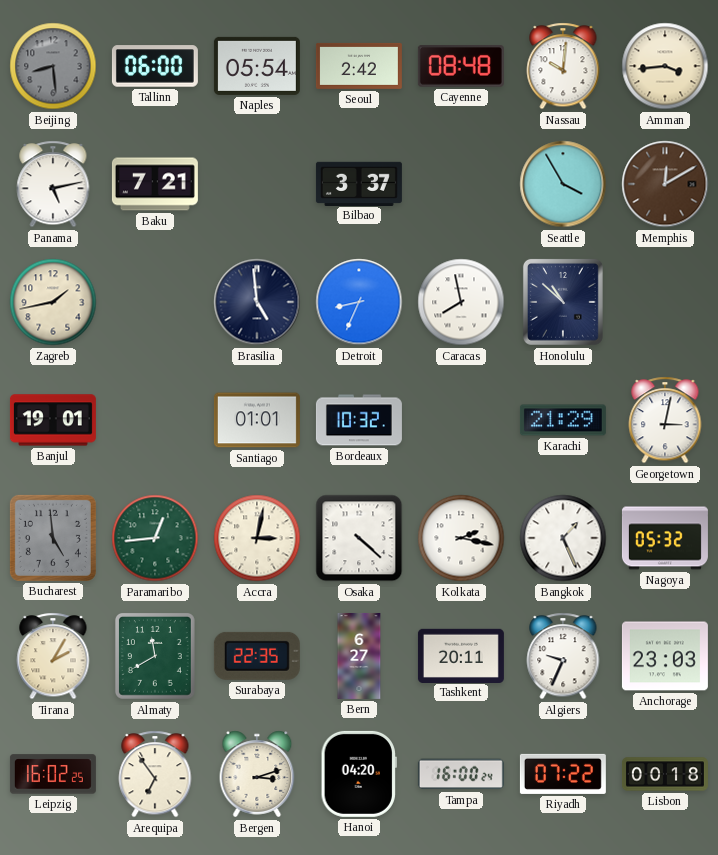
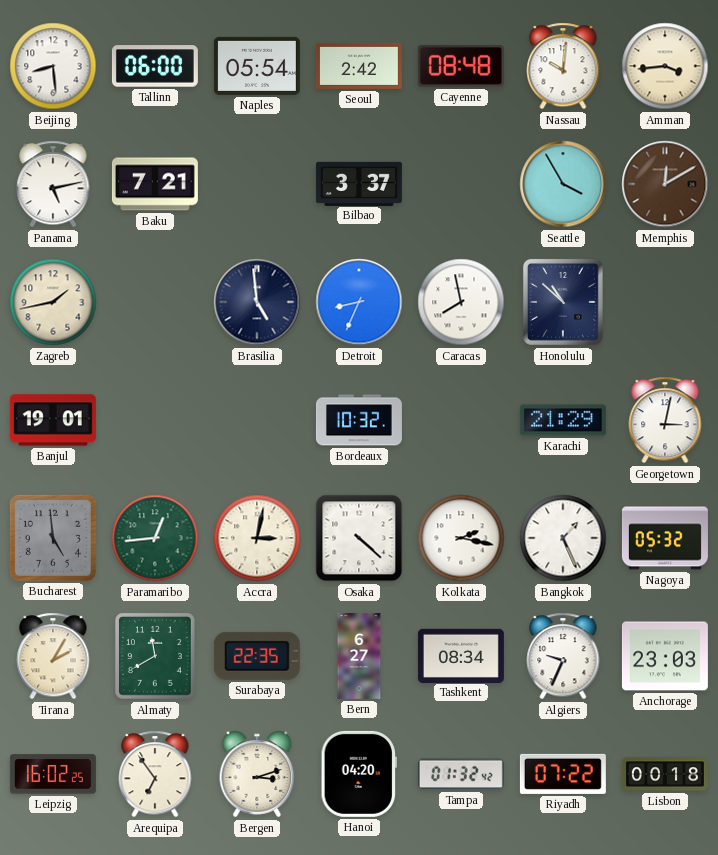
Beijing dial: grey -> white (53, 66)
Santiago: 01:01 -> none (257, 420)
Tashkent: 20:11 -> 08:34 (461, 655)
Tampa: 16:00 -> 01:32 (461, 774)
